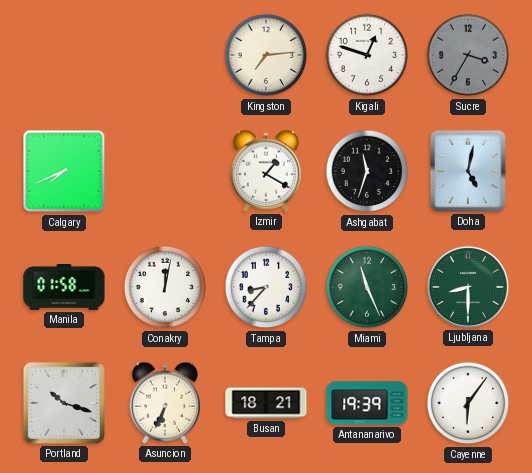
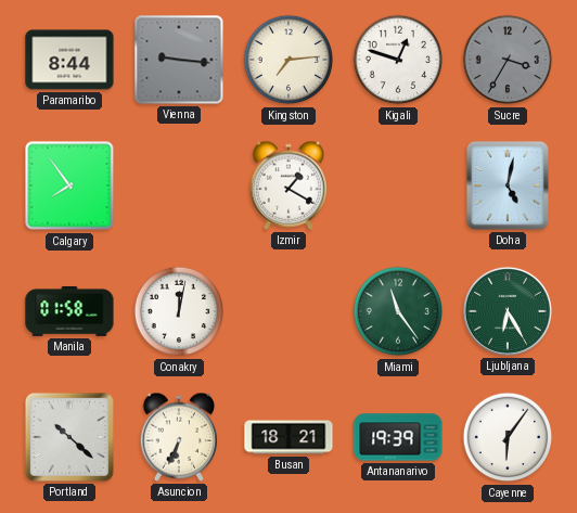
Paramaribo: none -> 8:44 (69, 60)
Vienna: none -> 9:16 (179, 60)
Calgary: 7:41 -> 7:54 (69, 185)
Ashgabat: 11:33 -> none (367, 171)
Tampa: 8:37 -> none (266, 287)
Miami: 11:26 -> 11:24 (398, 311)
Ljubljana: 8:30 -> 6:25 (508, 311)
Portland: 10:18 -> 10:22 (69, 437)
